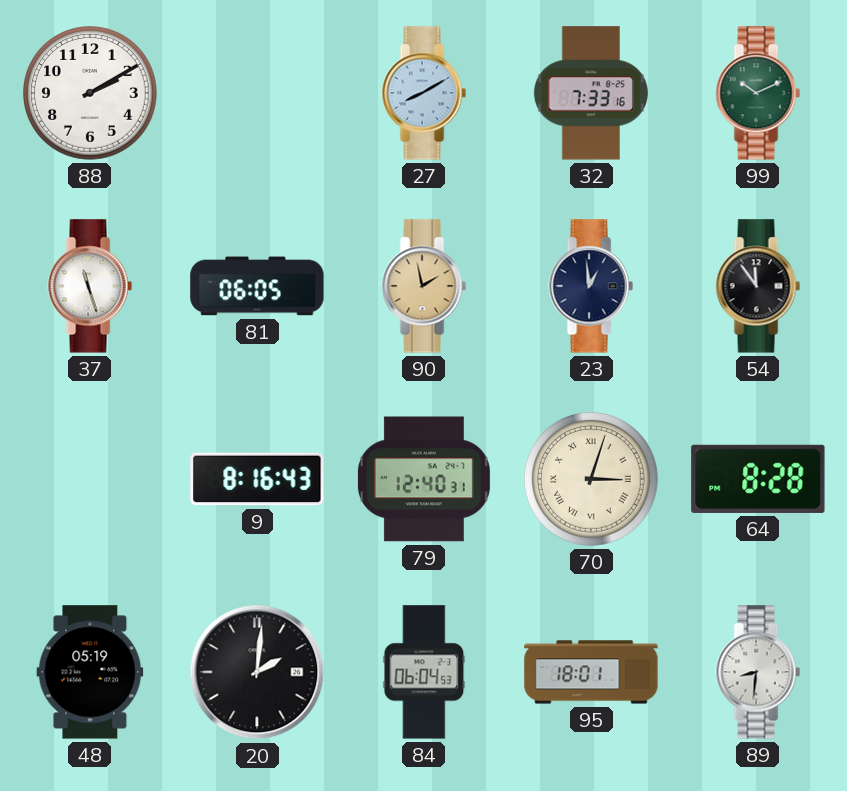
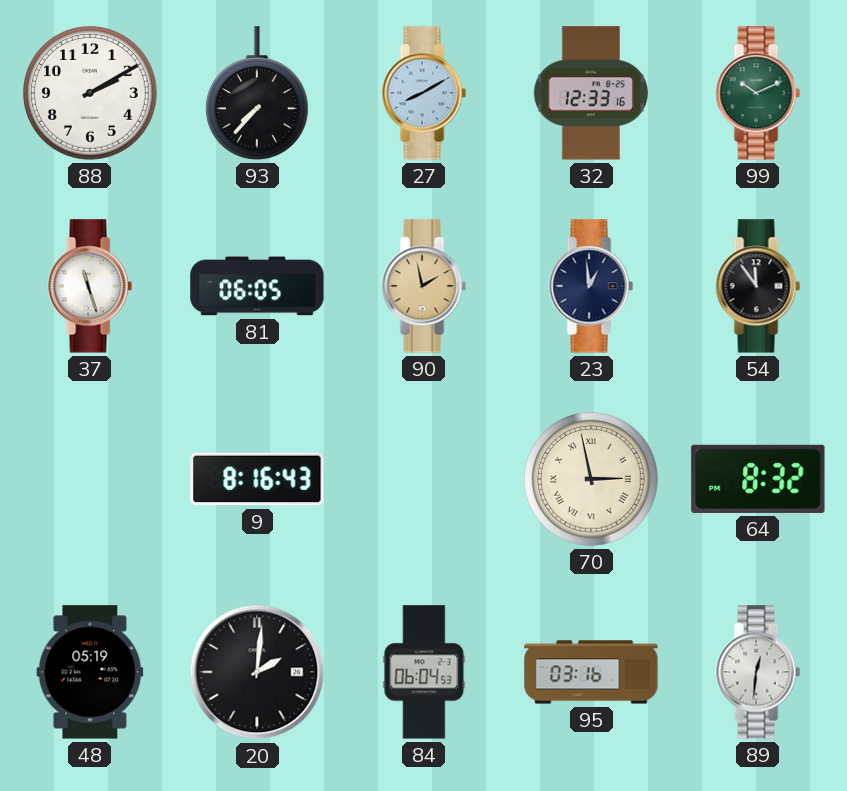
93: none -> 7:37 (257, 93)
32: 7:33 -> 12:33 (591, 93)
79: 12:40 -> none (424, 479)
70: 3:03 -> 2:58 (592, 480)
64: 8:28 -> 8:32 (758, 479)
95: 18:01 -> 03:16 (591, 672)
89: 8:31 -> 12:31 (758, 672)
